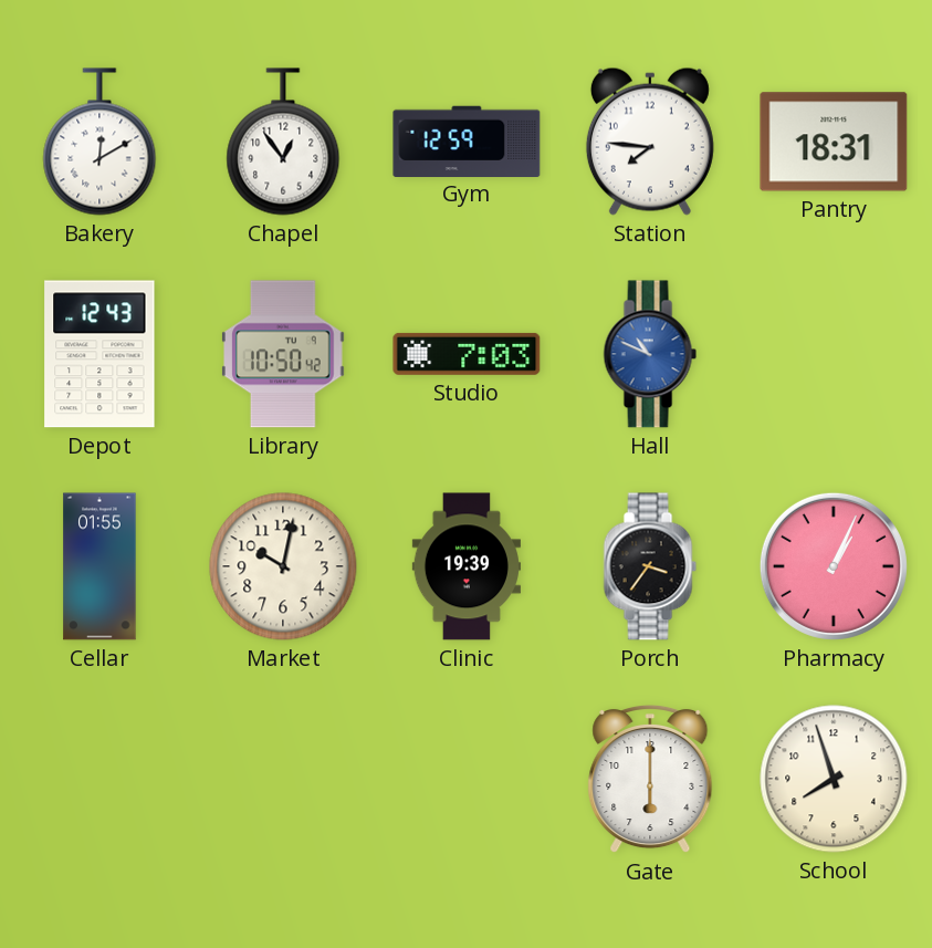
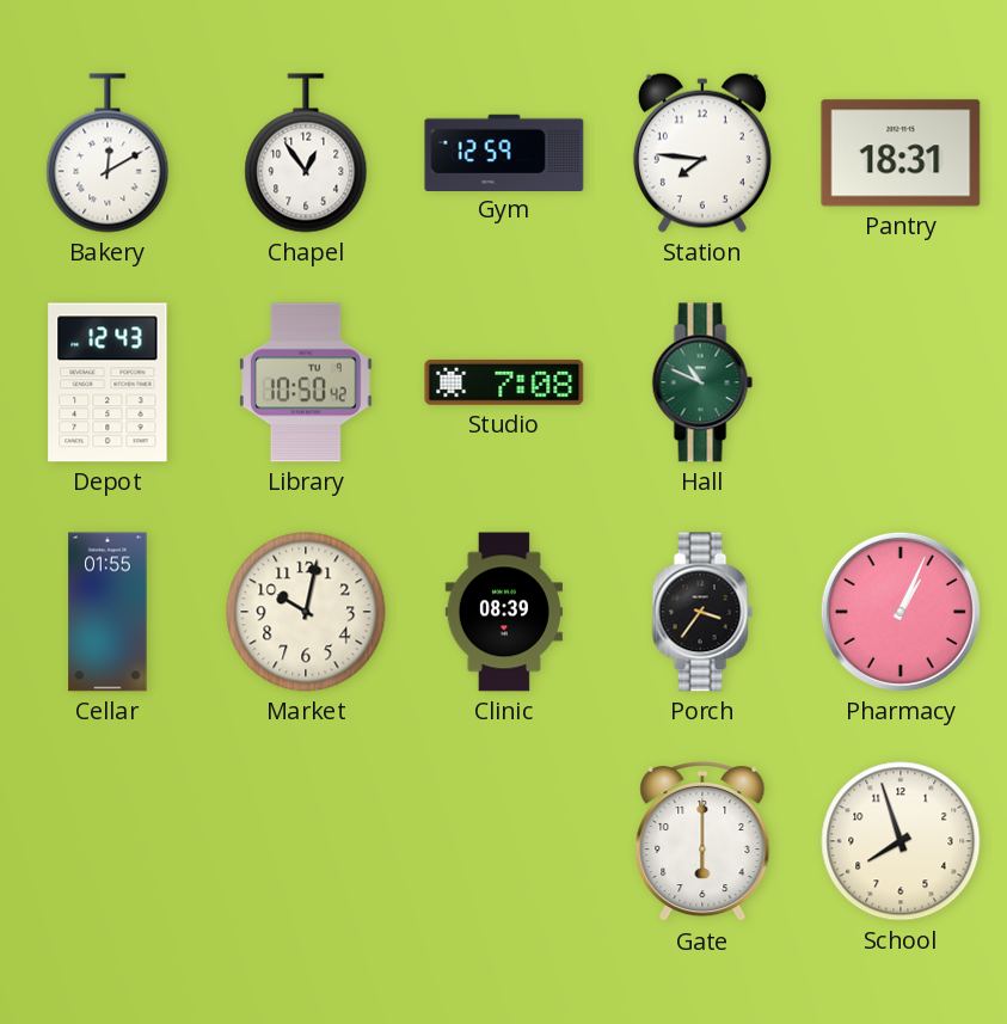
Studio: 7:03 -> 7:08 (504, 382)
Hall dial: blue -> green (702, 382)
Clinic: 19:39 -> 08:39 (504, 612)
